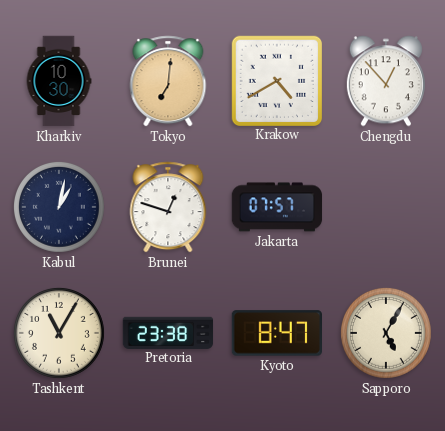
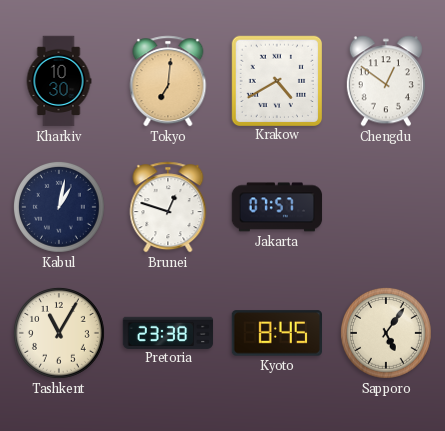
Chengdu: 12:53 -> 12:51 (386, 81)
Kyoto: 8:47 -> 8:45 (277, 333)
Sapporo: 5:05 -> 5:06 (386, 333)
